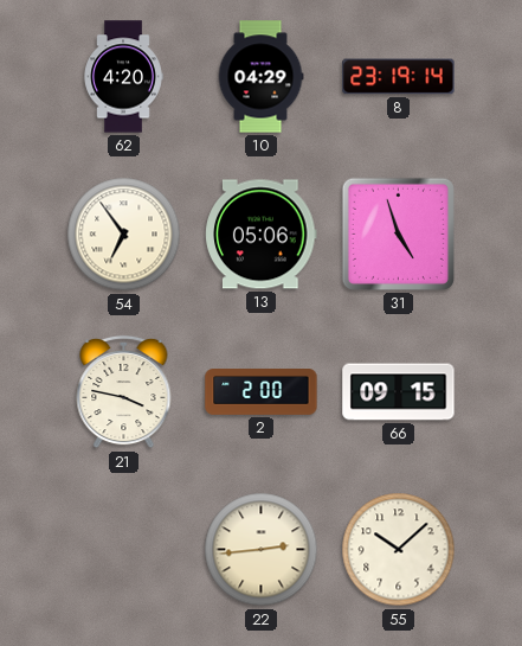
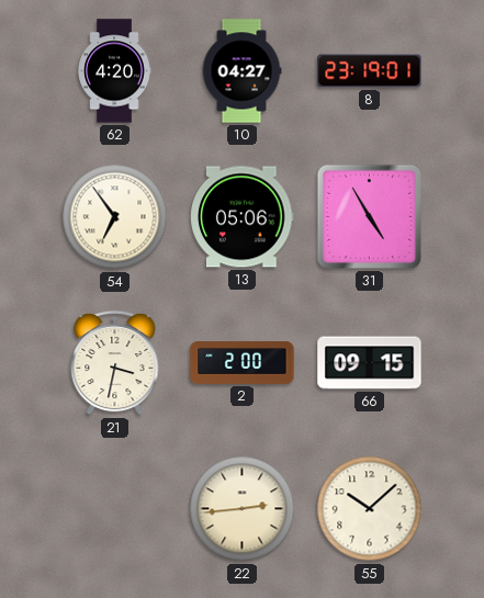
10: 04:29 -> 04:27 (241, 71)
8: 23:19:14 -> 23:19:01 (370, 71)
31: 4:57 -> 4:55 (369, 216)
21: 3:47 -> 3:32 (115, 363)
